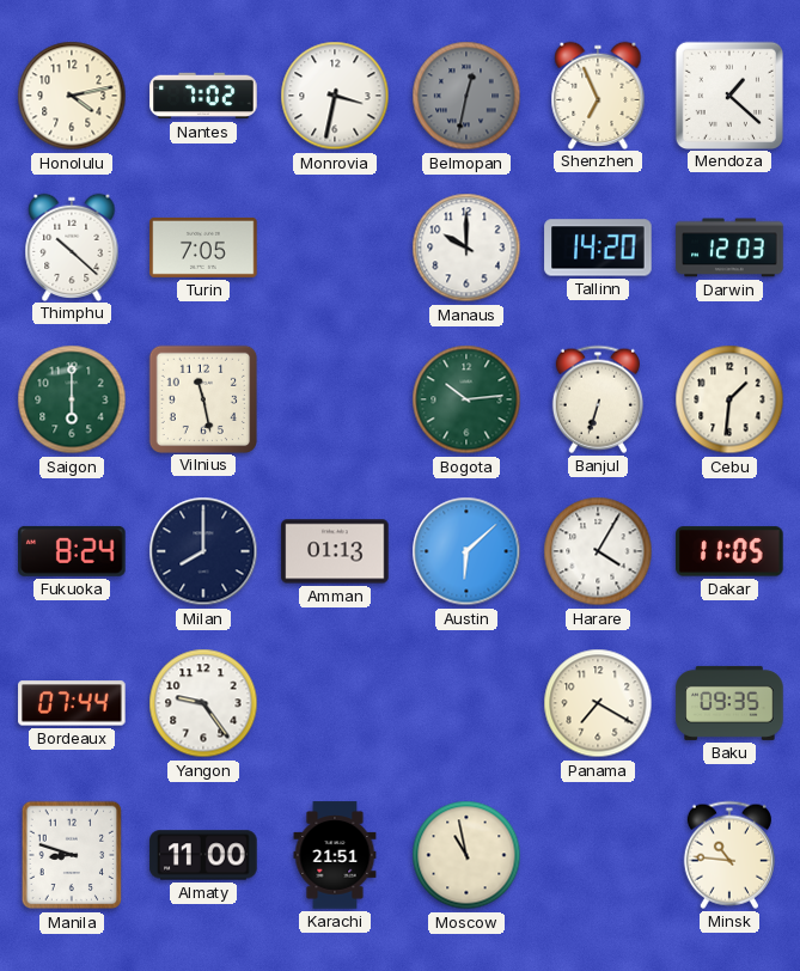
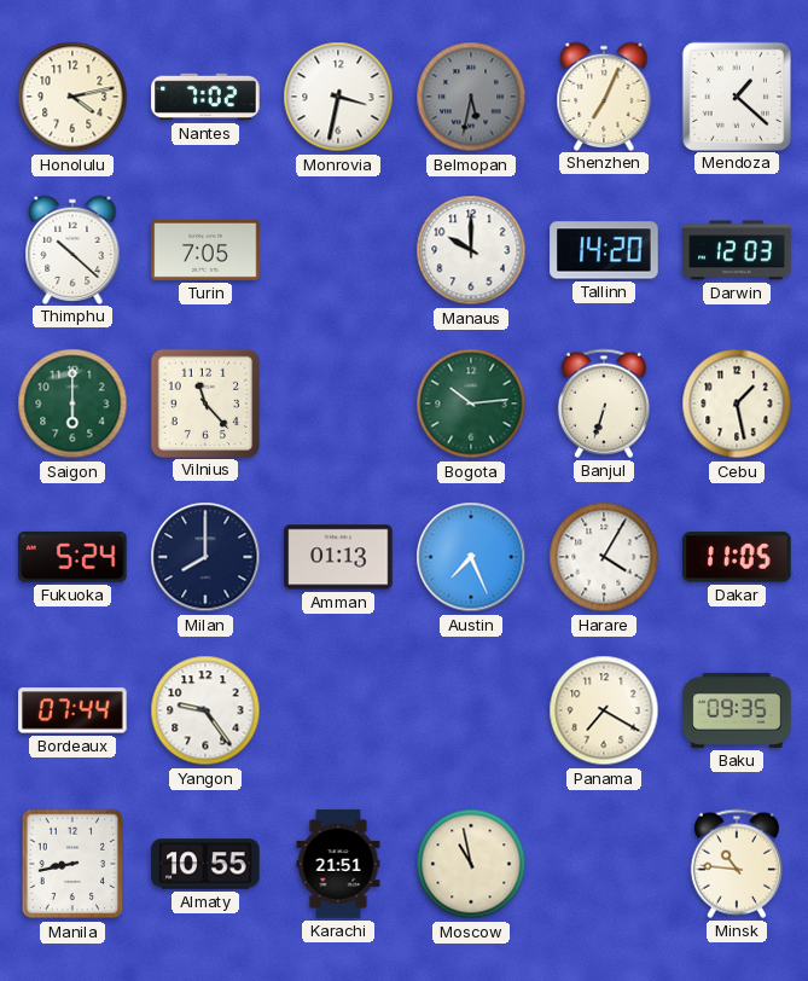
Belmopan: 12:32 -> 5:32 (471, 97)
Shenzhen: 6:56 -> 7:04 (604, 95)
Vilnius: 11:28 -> 11:23 (204, 402)
Cebu: 1:31 -> 1:28 (737, 404)
Fukuoka: 8:24 -> 5:24 (72, 557)
Austin: 6:08 -> 7:26 (471, 557)
Manila: 8:48 -> 8:43 (72, 864)
Almaty: 11:00 -> 10:55 (205, 864)
